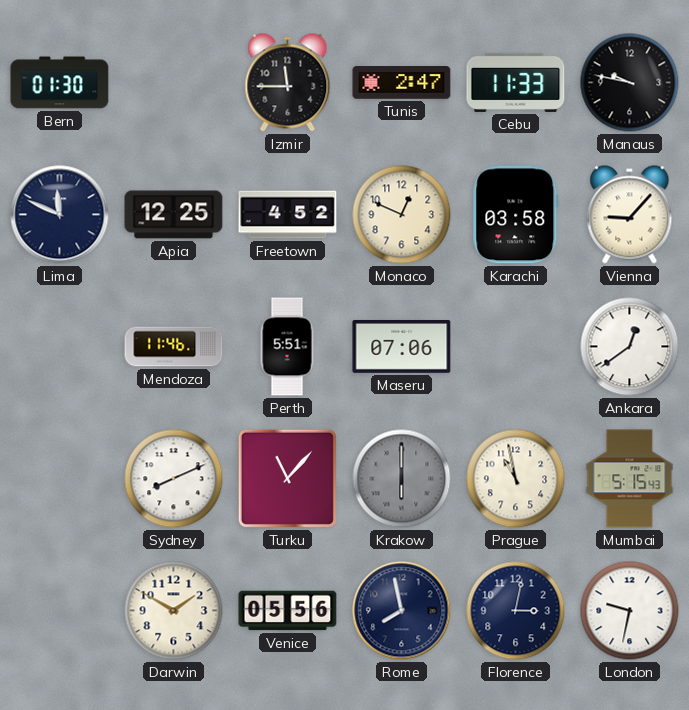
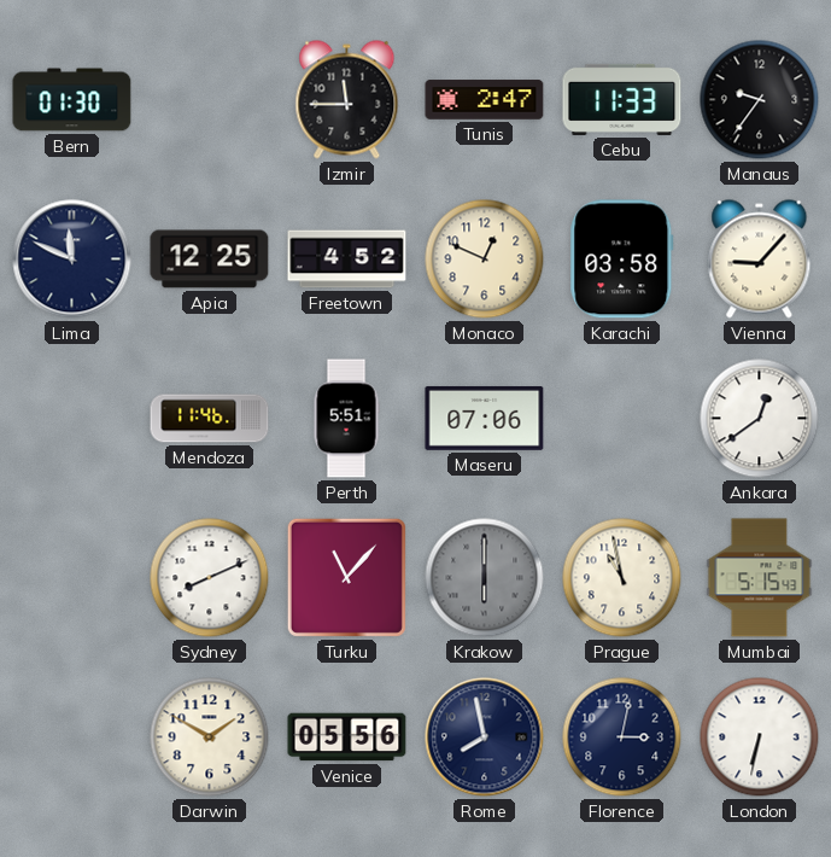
Manaus: 9:47 -> 9:36 (760, 100)
London: 9:32 -> 6:32 (760, 738)
